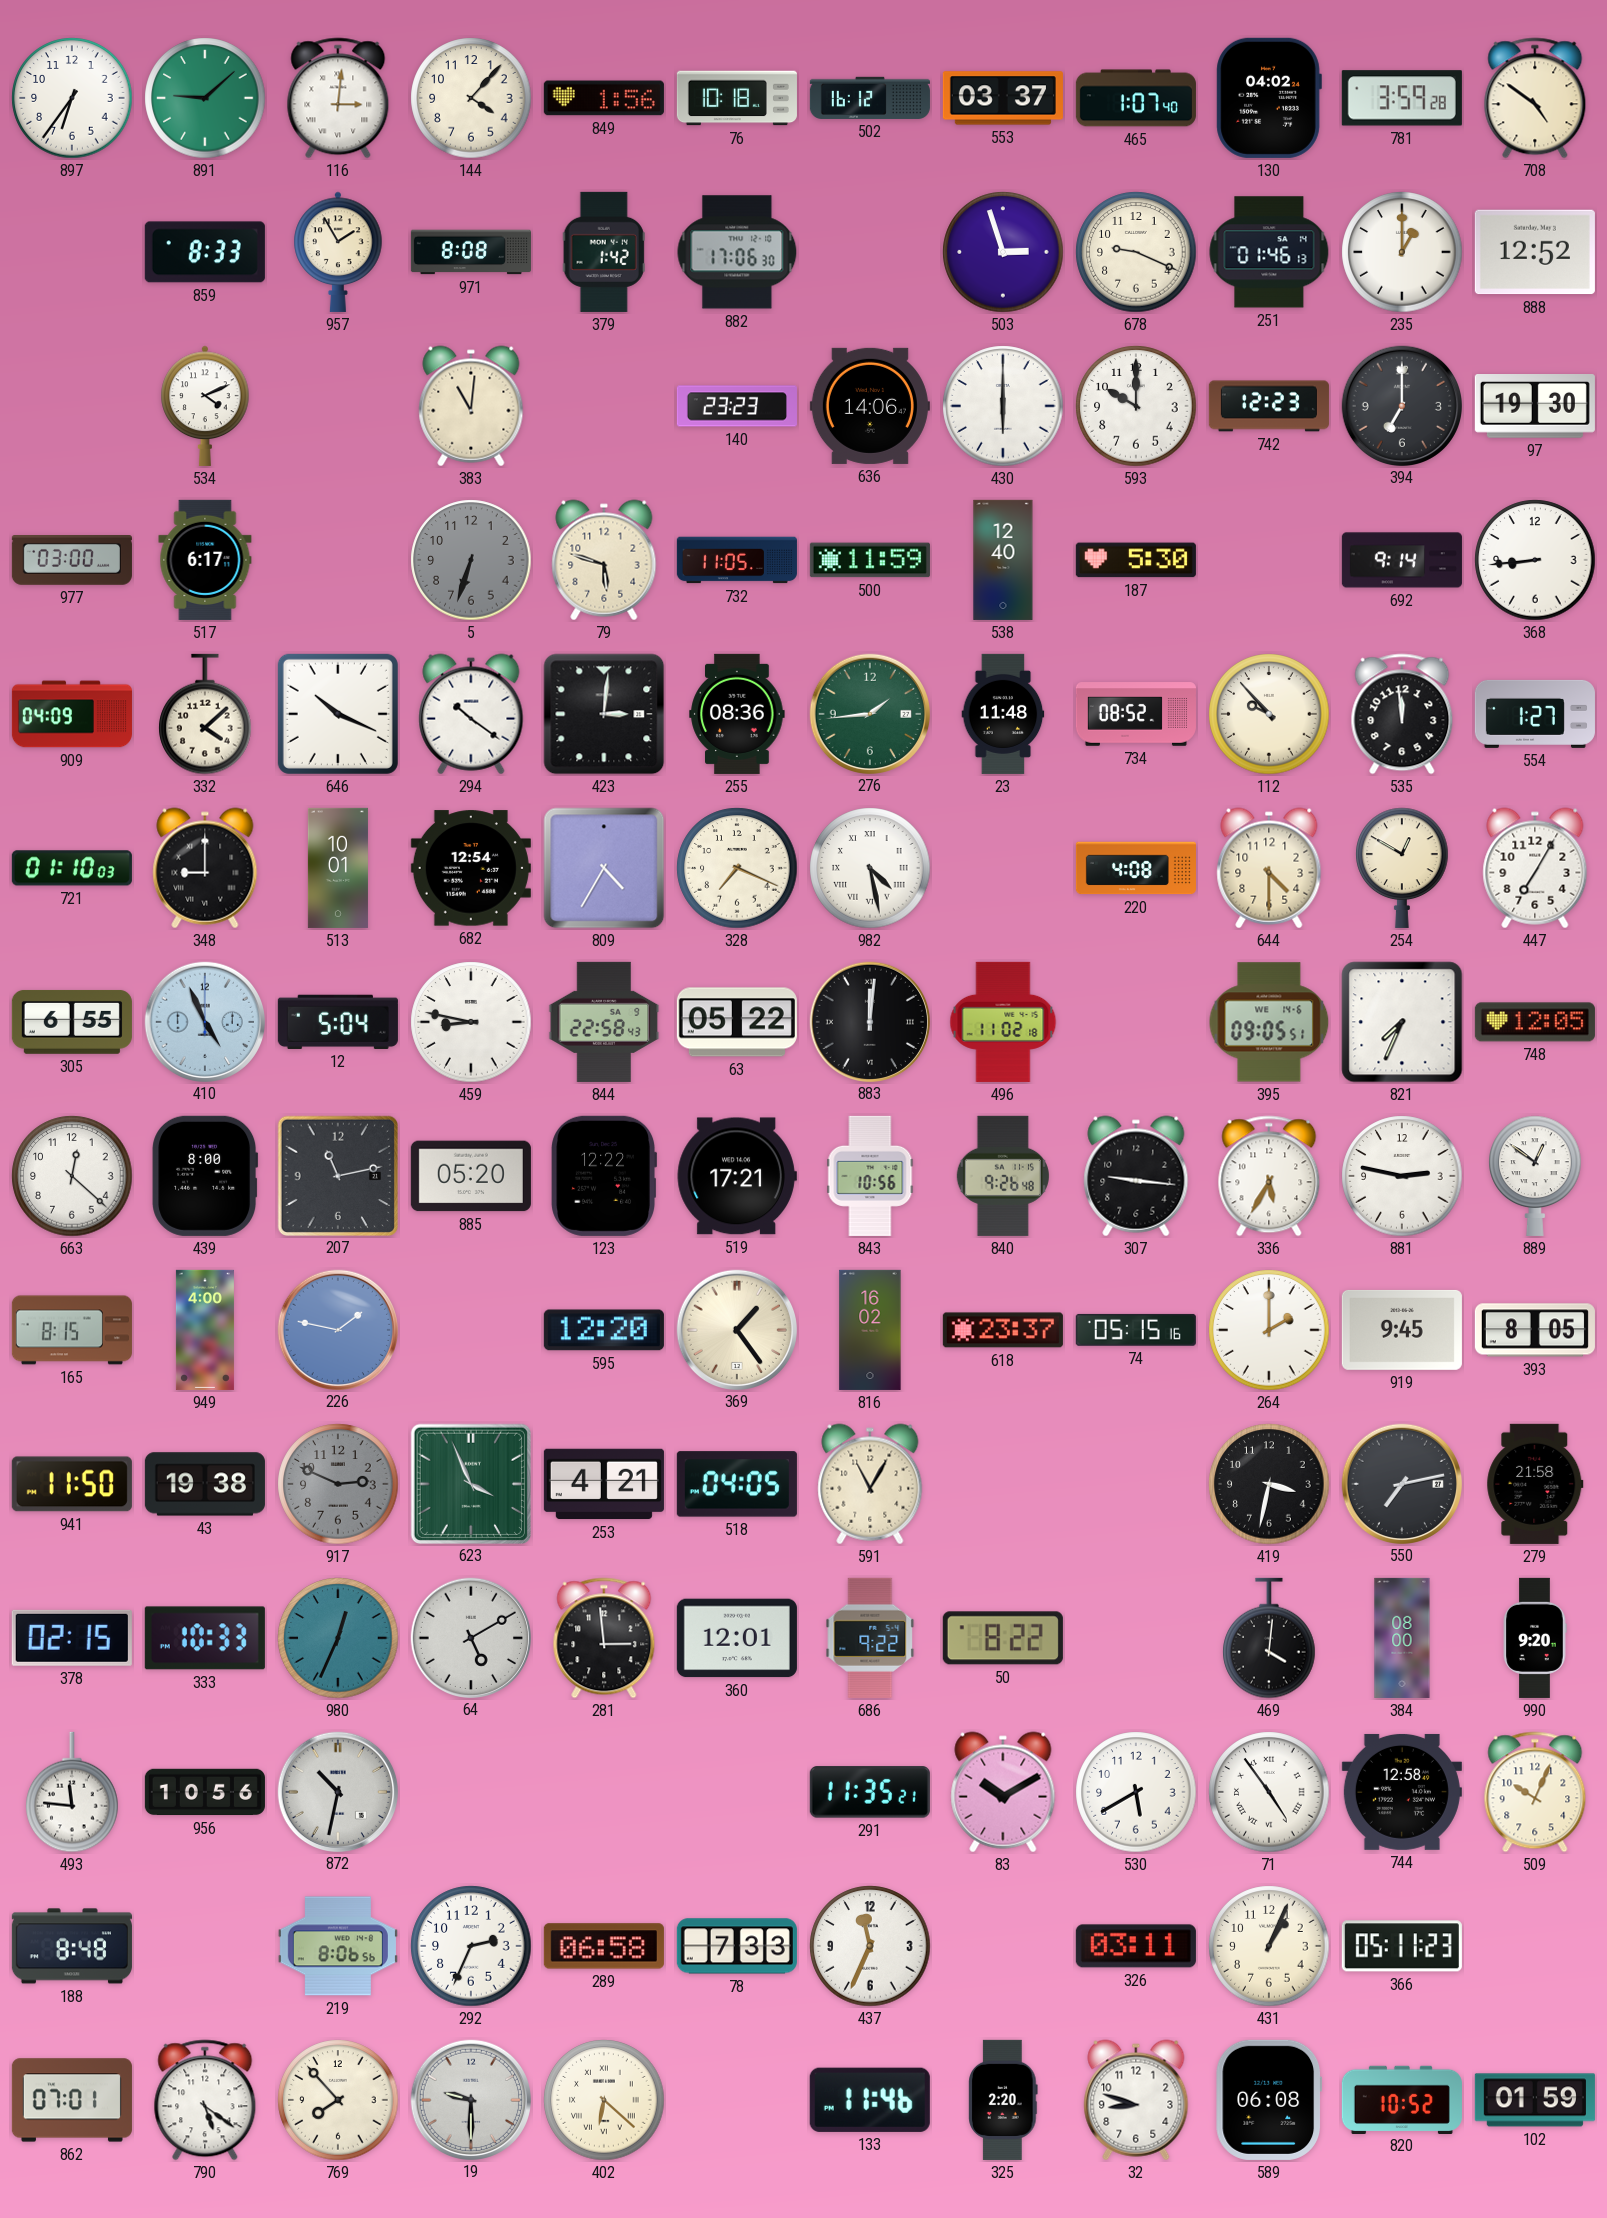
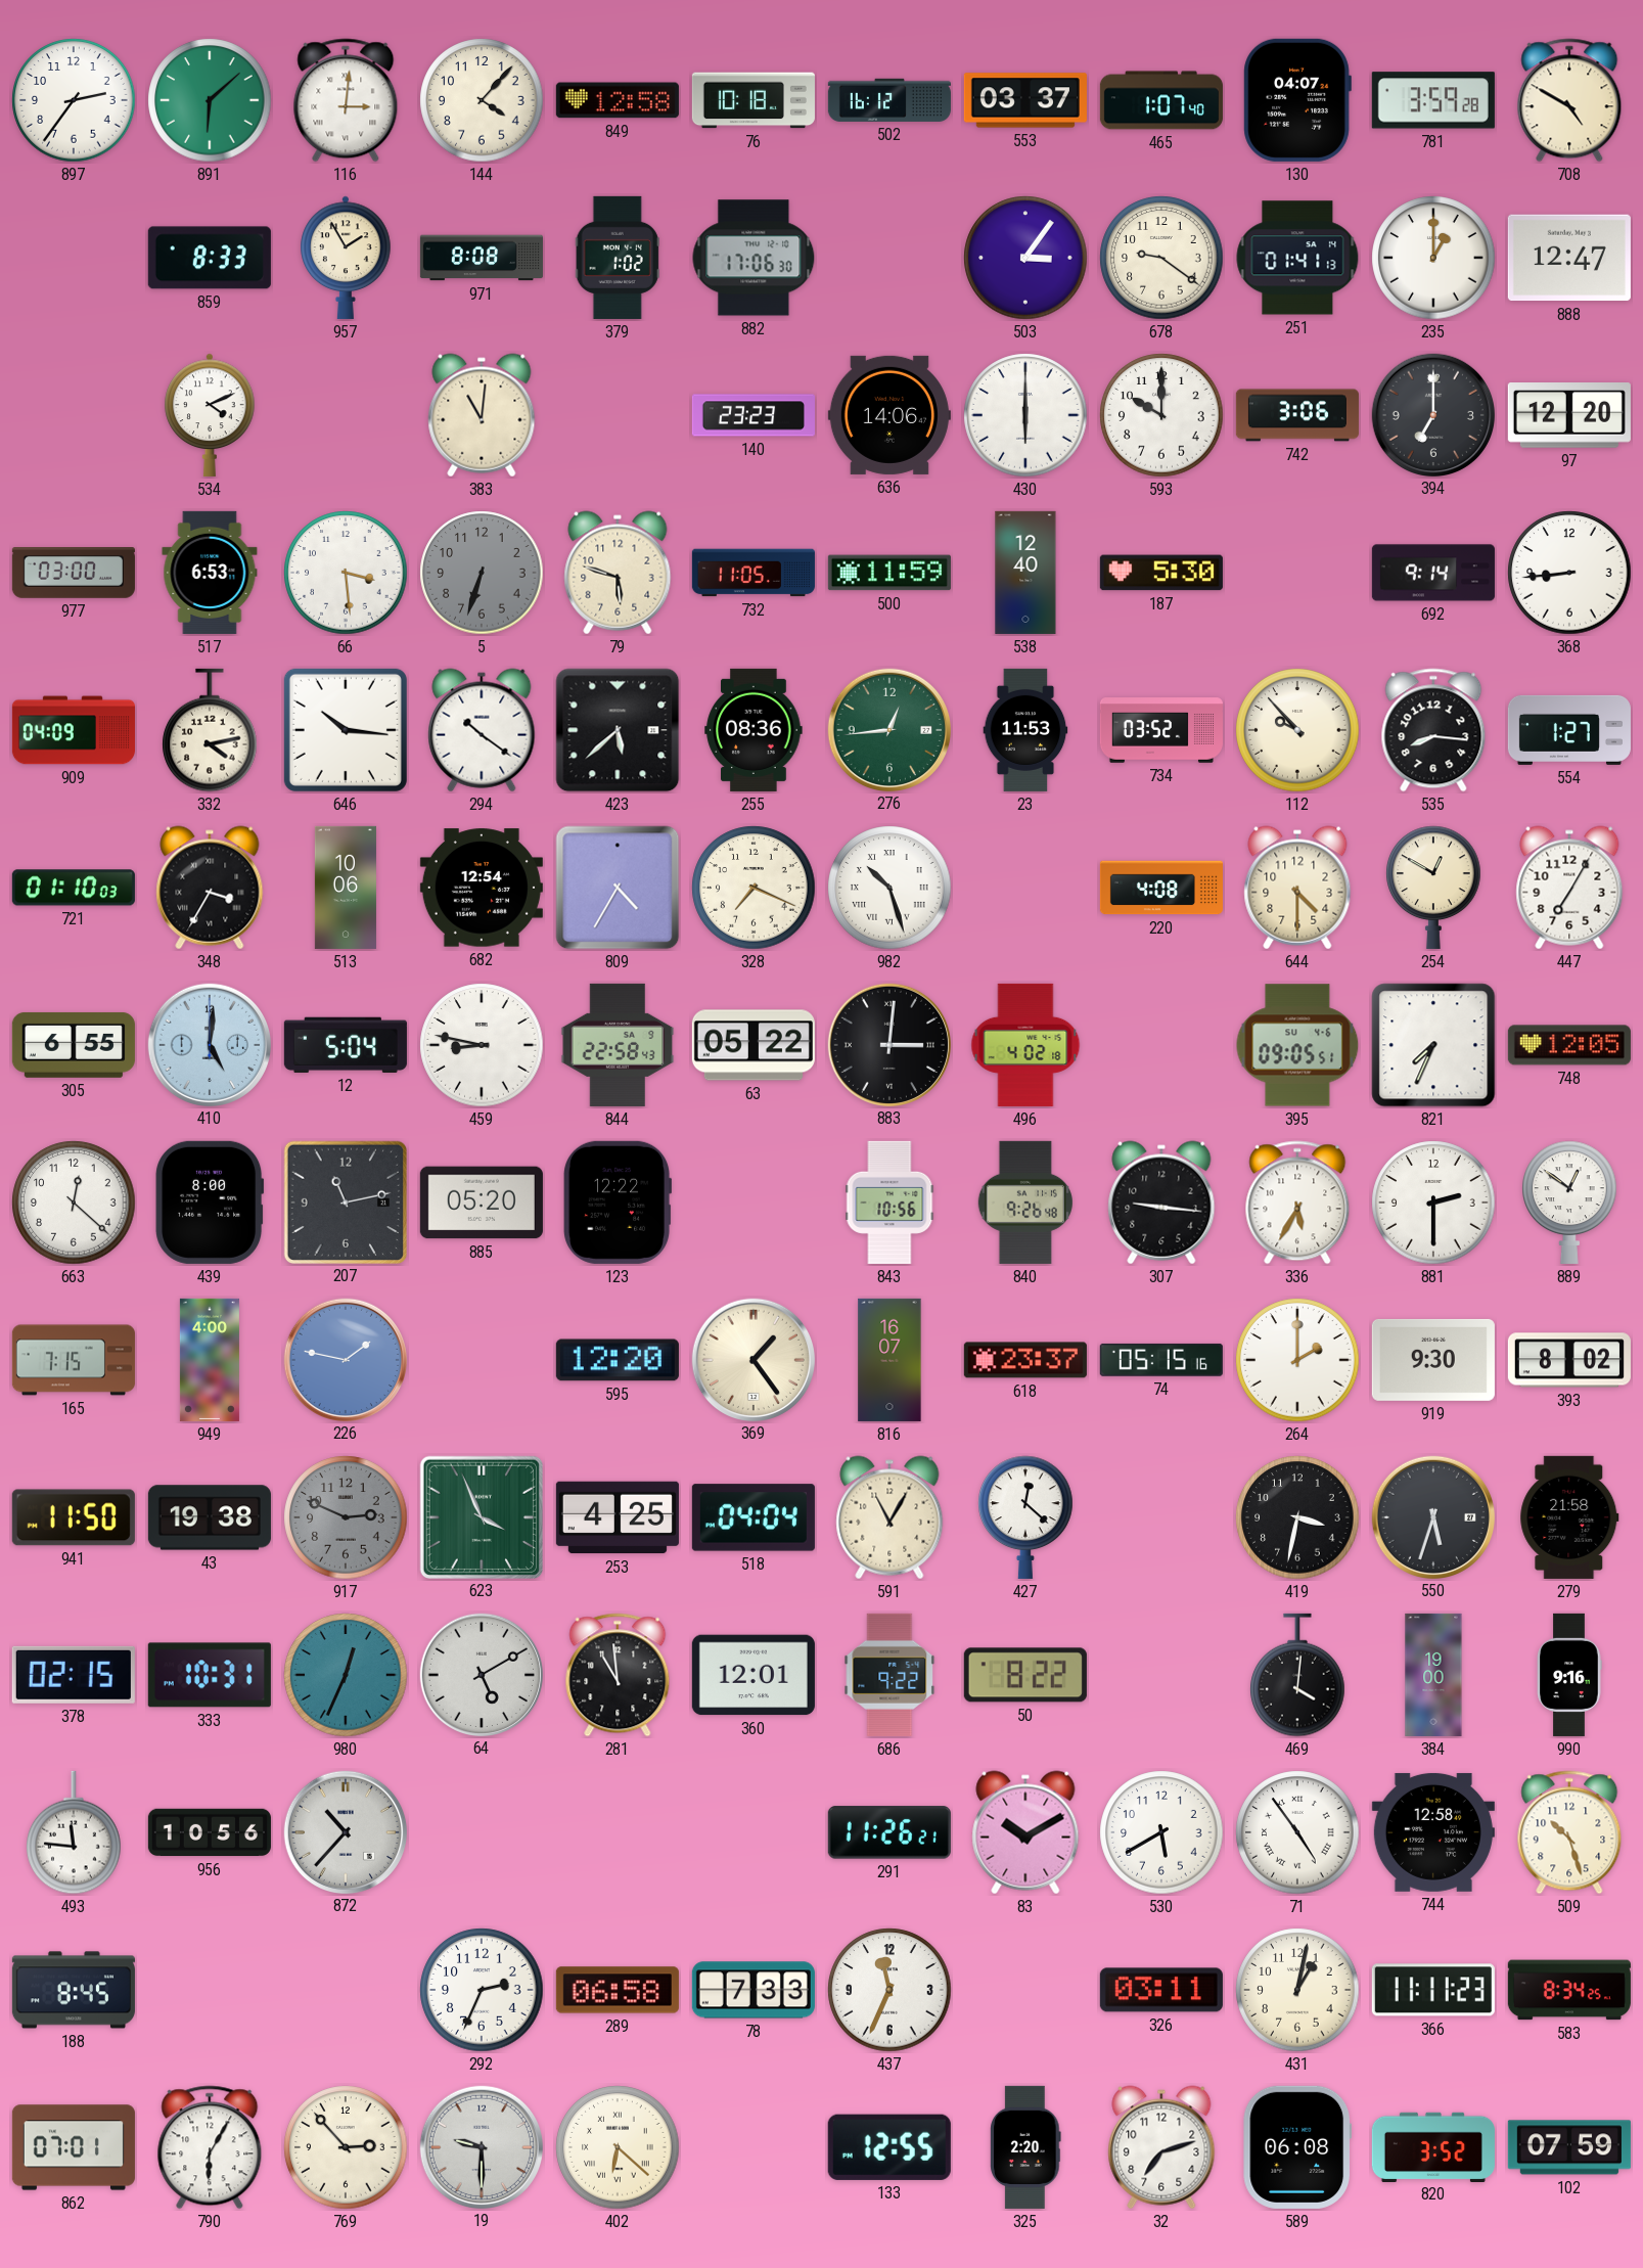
897: 6:36 -> 2:36 (74, 100)
891: 9:08 -> 6:08 (210, 100)
849: 1:56 -> 12:58 (618, 100)
130: 04:02 -> 04:07 (1297, 100)
708: 4:51 -> 4:50 (1569, 100)
379: 1:42 -> 1:02 (618, 258)
503: 2:57 -> 3:06 (1025, 258)
678: 9:19 -> 9:21 (1161, 258)
251: 01:46 -> 01:41 (1297, 258)
888: 12:52 -> 12:47 (1569, 258)
742: 12:23 -> 3:06 (1297, 415)
97: 19:30 -> 12:20 (1569, 416)
517: 6:17 -> 6:53 (210, 573)
66: none -> 3:29 (346, 573)
332: 4:08 -> 4:13 (210, 730)
646: 10:19 -> 10:16 (346, 730)
423: 3:01 -> 5:38 (618, 730)
276: 1:44 -> 12:44 (888, 729)
23: 11:48 -> 11:53 (1025, 730)
734: 08:52 -> 03:52 (1161, 730)
535: 11:59 -> 8:16 (1433, 730)
348: 9:00 -> 3:35 (210, 888)
513: 10:01 -> 10:06 (346, 888)
982: 4:28 -> 10:27 (889, 888)
410: 4:56 -> 5:01 (209, 1044)
883: 12:01 -> 3:01 (888, 1044)
496: 11:02 -> 4:02 (1025, 1045)
395 date: WE 14-6 -> SU 4-6 (1297, 1045)
519: 17:21 -> none (737, 1176)
881: 2:47 -> 2:30 (1433, 1203)
165: 8:15 -> 7:15 (74, 1360)
816: 16:02 -> 16:07 (889, 1360)
919: 9:45 -> 9:30 (1433, 1360)
393: 8:05 -> 8:02 (1569, 1360)
253: 4:21 -> 4:25 (618, 1517)
518: 04:05 -> 04:04 (754, 1517)
427: none -> 12:22 (1025, 1517)
550: 7:13 -> 5:33 (1432, 1516)
333: 10:33 -> 10:31 (210, 1675)
281: 2:59 -> 10:59 (618, 1675)
384: 08:00 -> 19:00 (1433, 1675)
990: 9:20 -> 9:16 (1569, 1675)
872: 10:32 -> 10:37 (345, 1831)
291: 11:35 -> 11:26 (889, 1832)
509: 10:04 -> 10:27 (1569, 1832)
188: 8:48 -> 8:45 (74, 1990)
219: 8:06 -> none (338, 1946)
431: 1:04 -> 1:02 (1297, 1990)
366: 05:11 -> 11:11 (1433, 1990)
583: none -> 8:34 (1569, 1990)
790: 5:21 -> 6:05 (210, 2147)
769: 7:53 -> 2:53 (346, 2147)
133: 11:46 -> 12:55 (889, 2147)
32: 8:48 -> 7:12 (1161, 2147)
820: 10:52 -> 3:52 (1433, 2146)
102: 01:59 -> 07:59 (1569, 2147)
